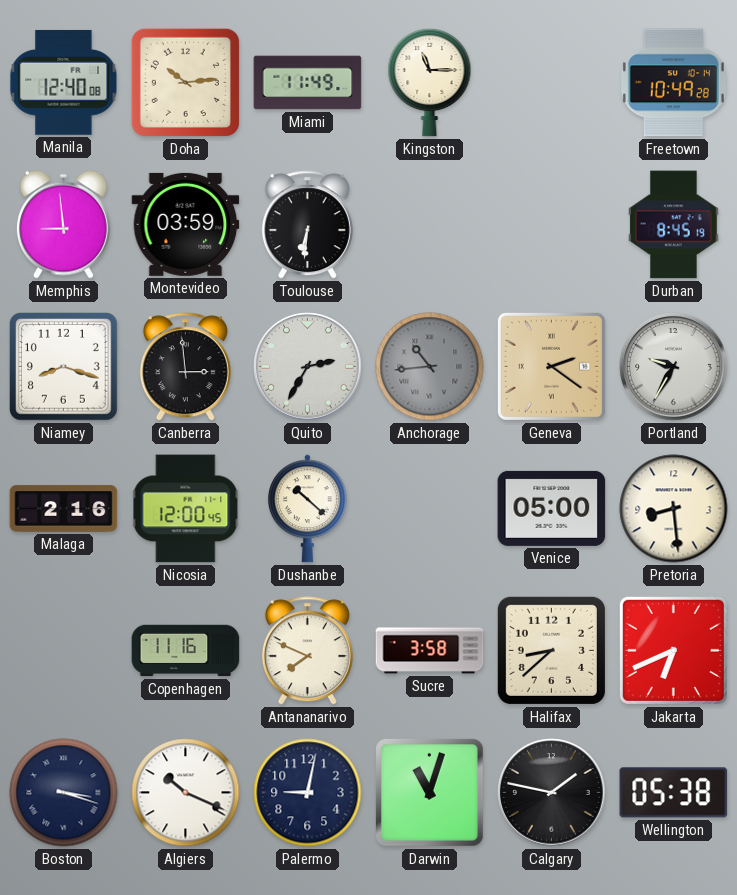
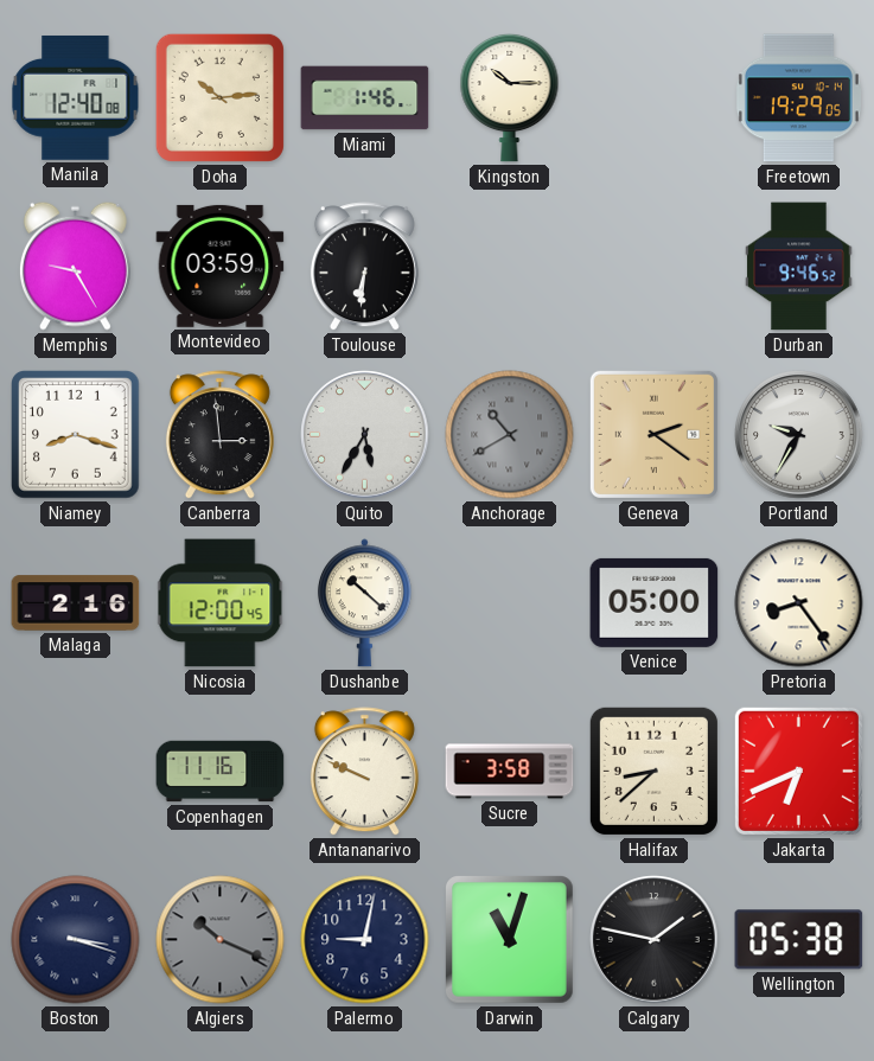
Miami: 11:49 -> 1:46 (365, 98)
Kingston: 11:15 -> 10:15 (510, 97)
Freetown: 10:49 -> 19:29 (798, 98)
Memphis: 8:59 -> 9:25 (75, 266)
Durban: 8:45 -> 9:46 (799, 267)
Quito: 2:35 -> 5:35 (365, 435)
Anchorage: 10:44 -> 10:40 (510, 435)
Pretoria: 8:29 -> 8:24 (799, 603)
Antananarivo: 7:49 -> 9:49 (364, 772)
Algiers dial: white -> grey (221, 940)
